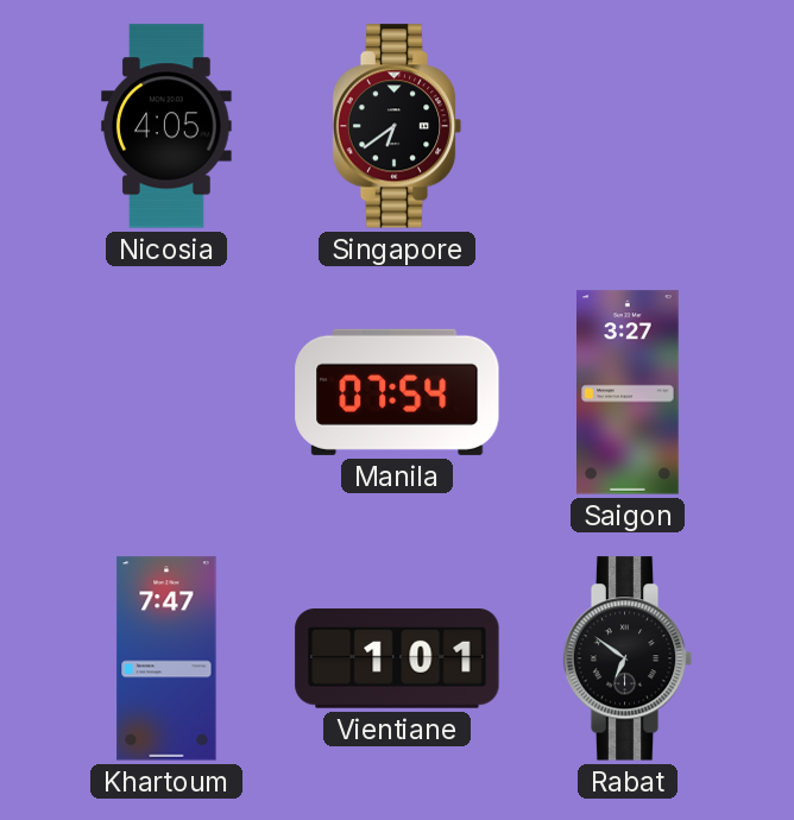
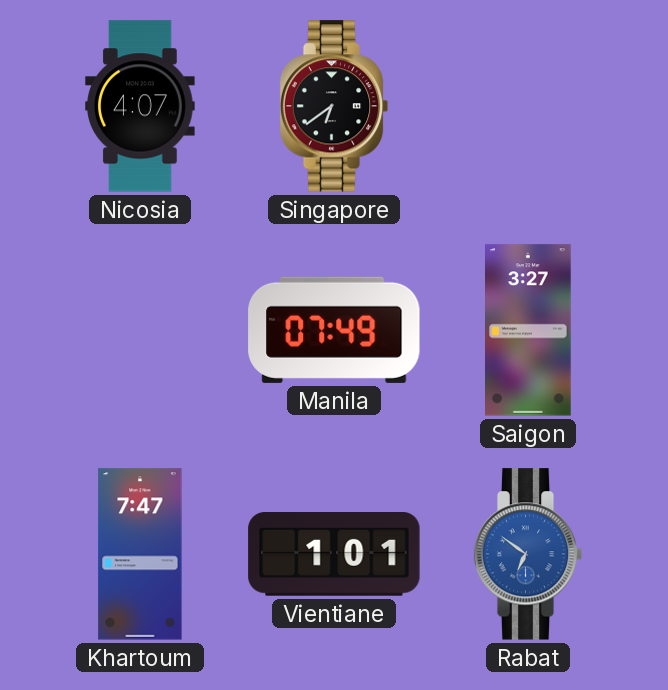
Nicosia: 4:05 -> 4:07 (140, 106)
Manila: 07:54 -> 07:49 (334, 330)
Rabat dial: black -> blue (528, 554)
